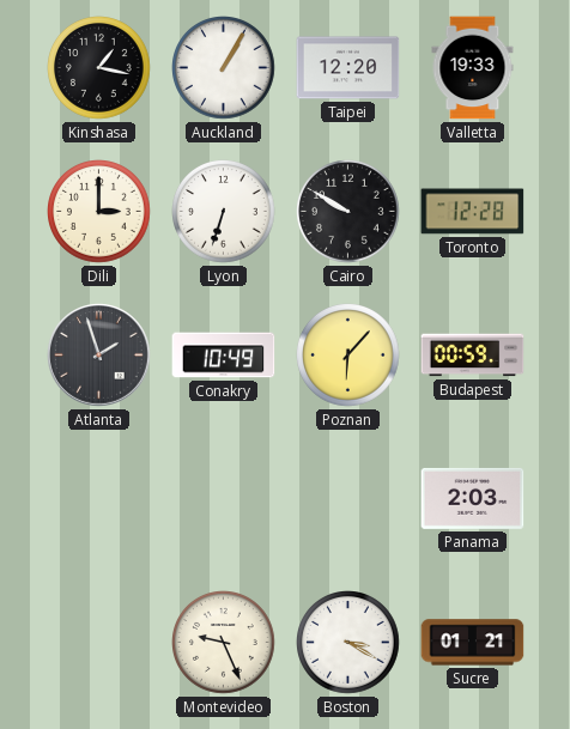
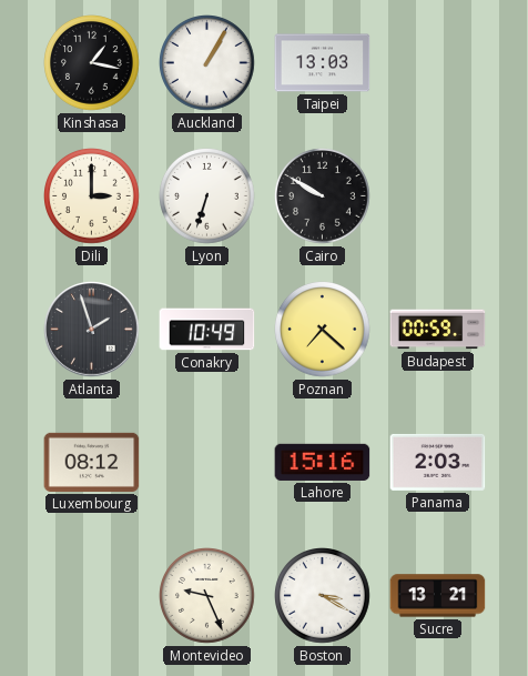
Taipei: 12:20 -> 13:03 (323, 63)
Valletta: 19:33 -> none (473, 68)
Toronto: 12:28 -> none (473, 212)
Poznan: 6:07 -> 7:22 (323, 330)
Luxembourg: none -> 08:12 (92, 462)
Lahore: none -> 15:16 (323, 462)
Sucre: 01:21 -> 13:21 (438, 596)
